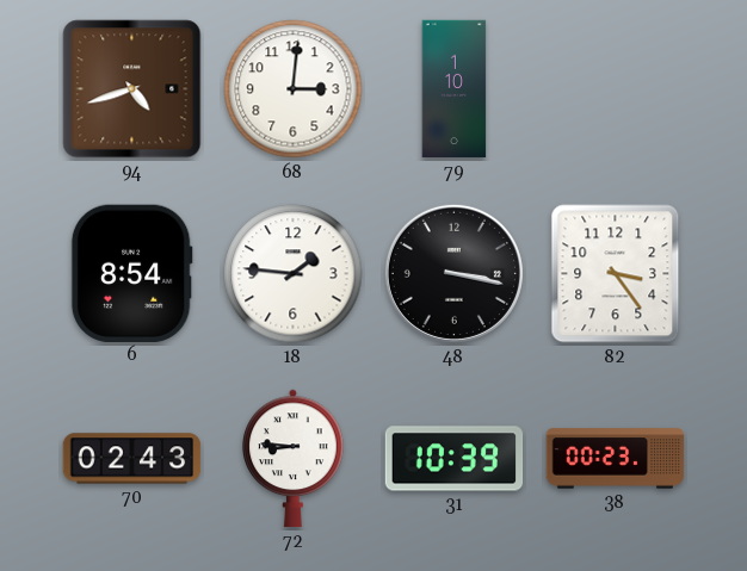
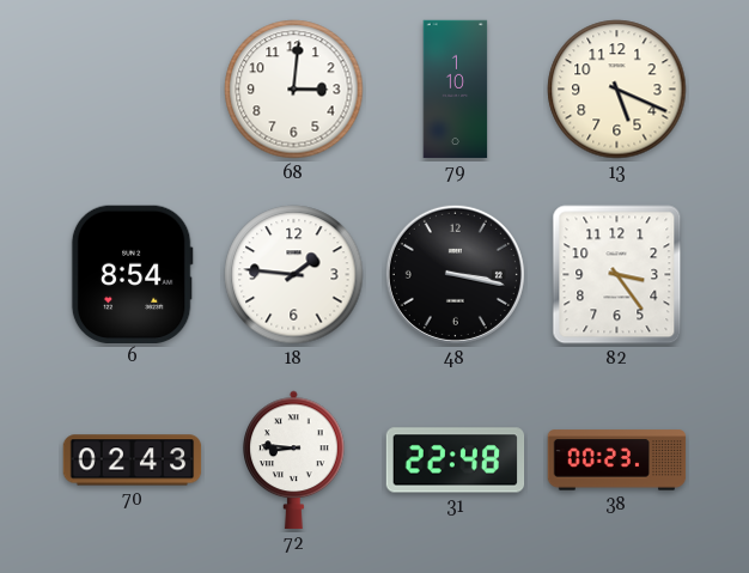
94: 4:42 -> none (132, 89)
13: none -> 5:19 (617, 90)
31: 10:39 -> 22:48 (456, 461)
